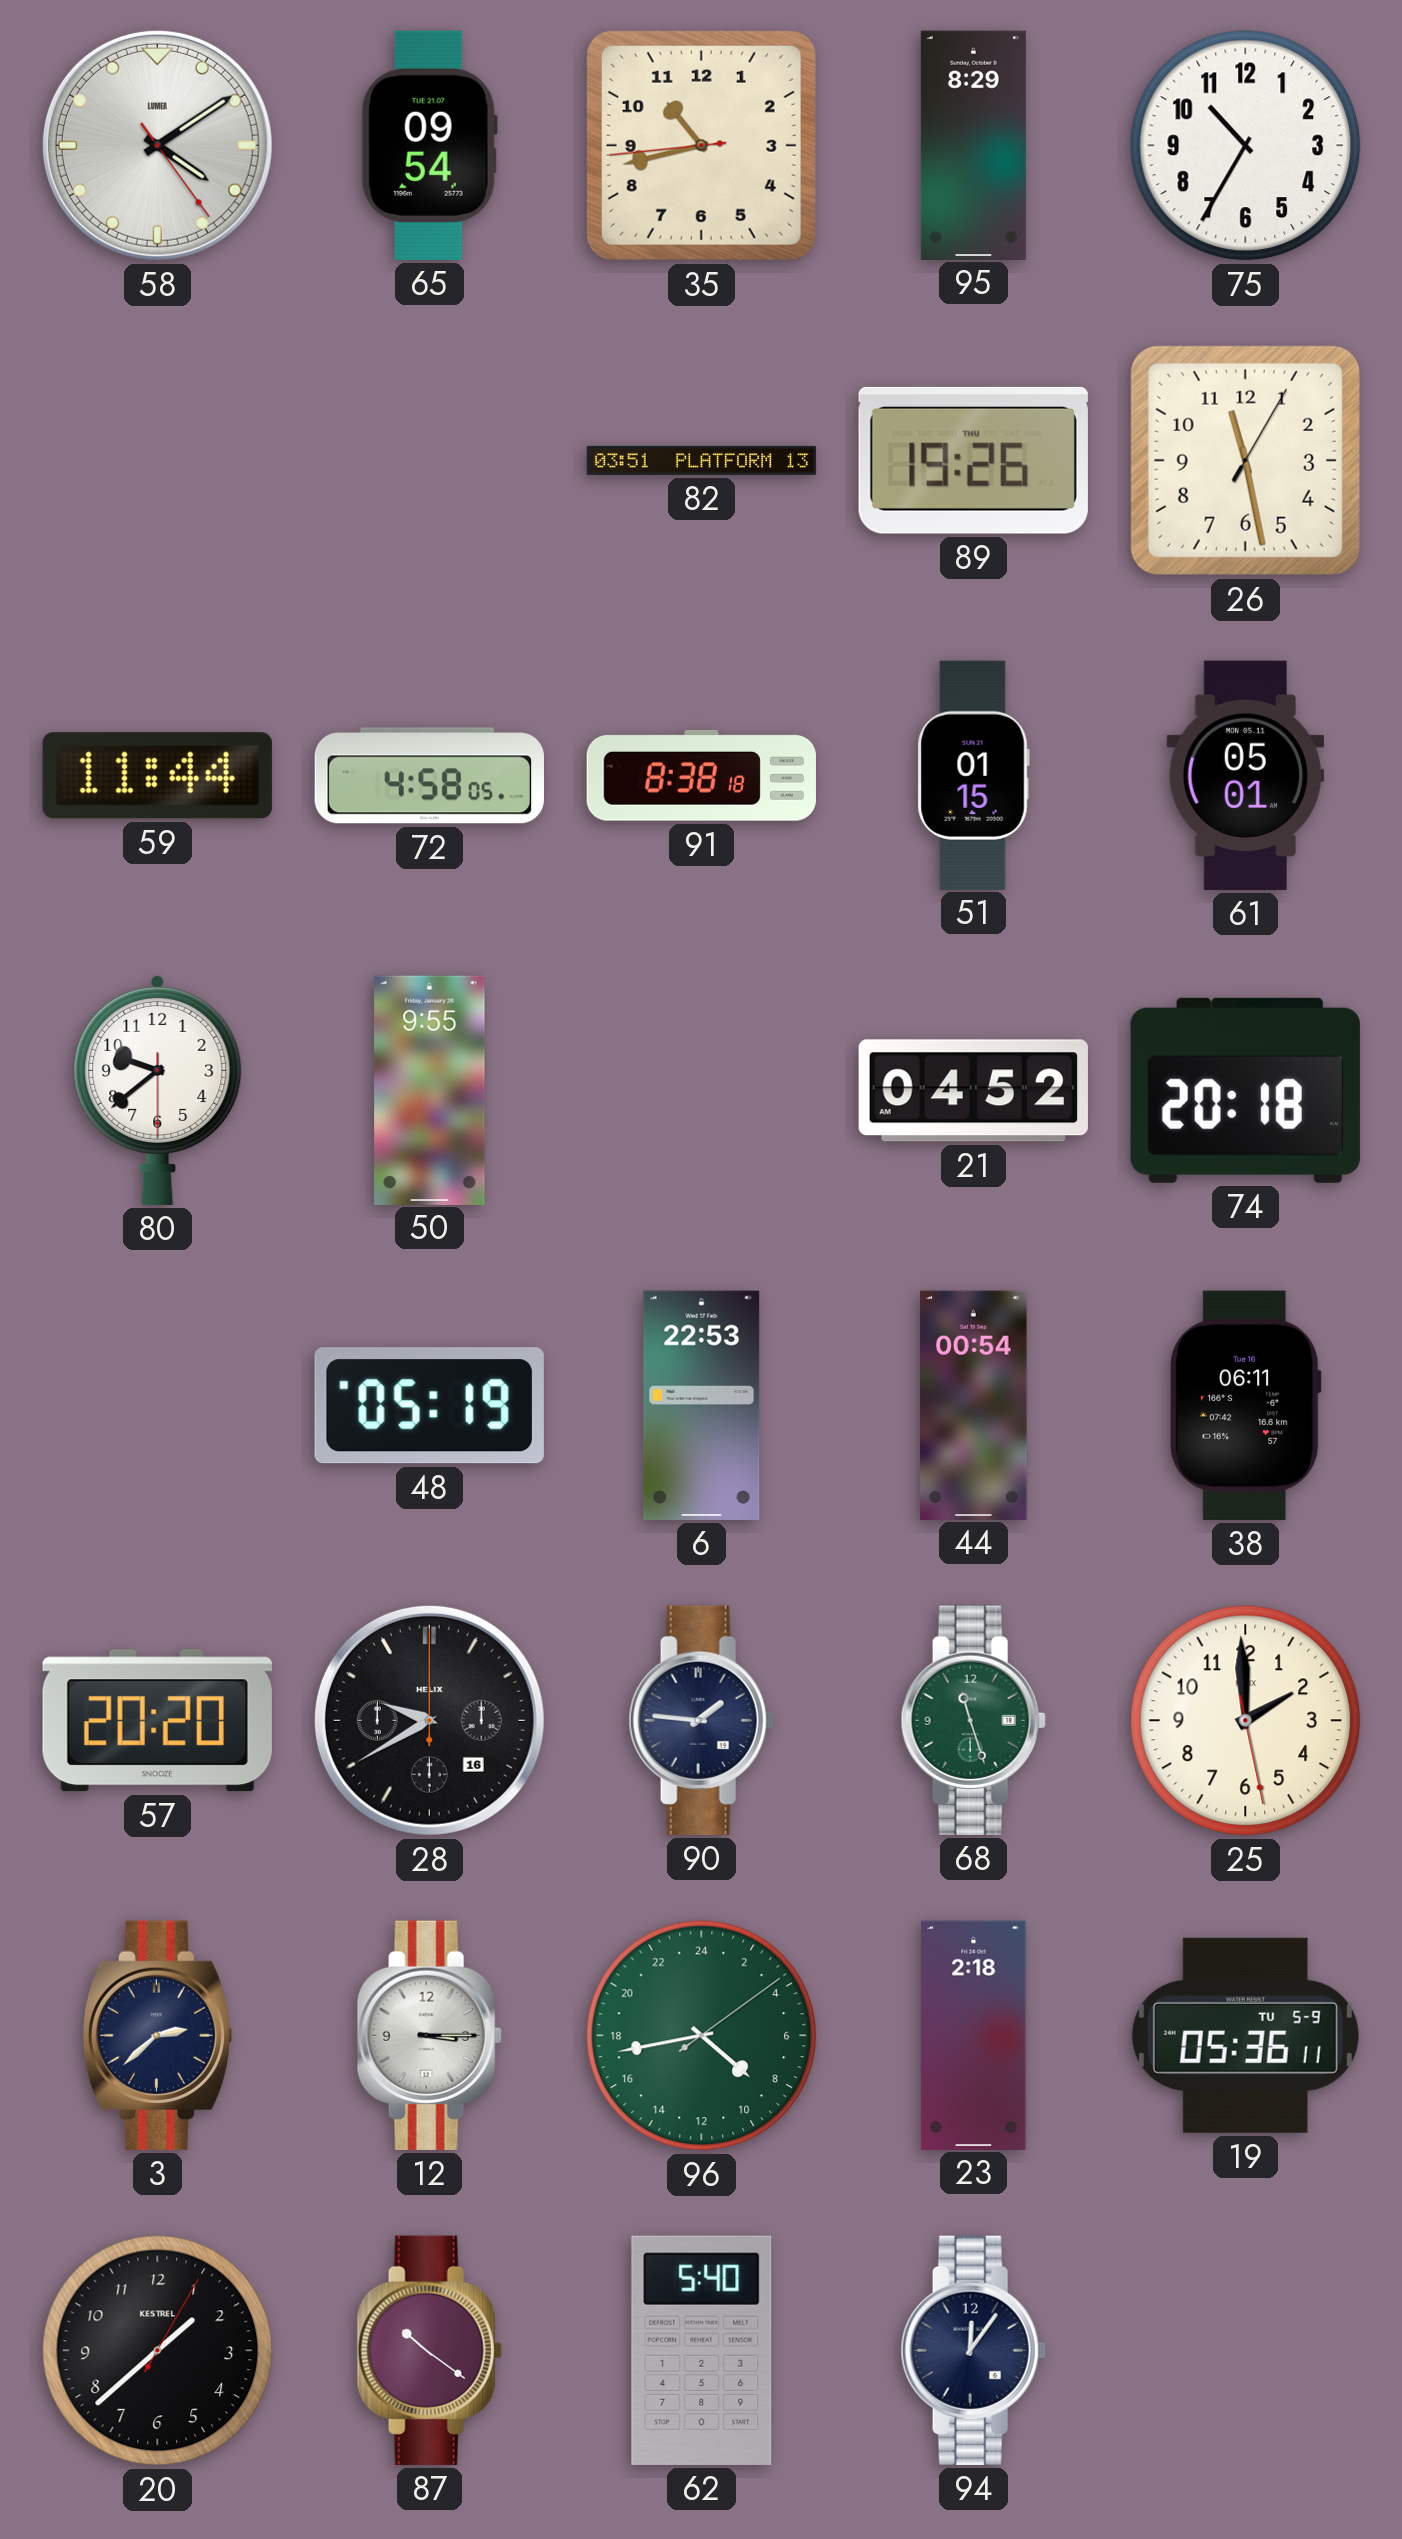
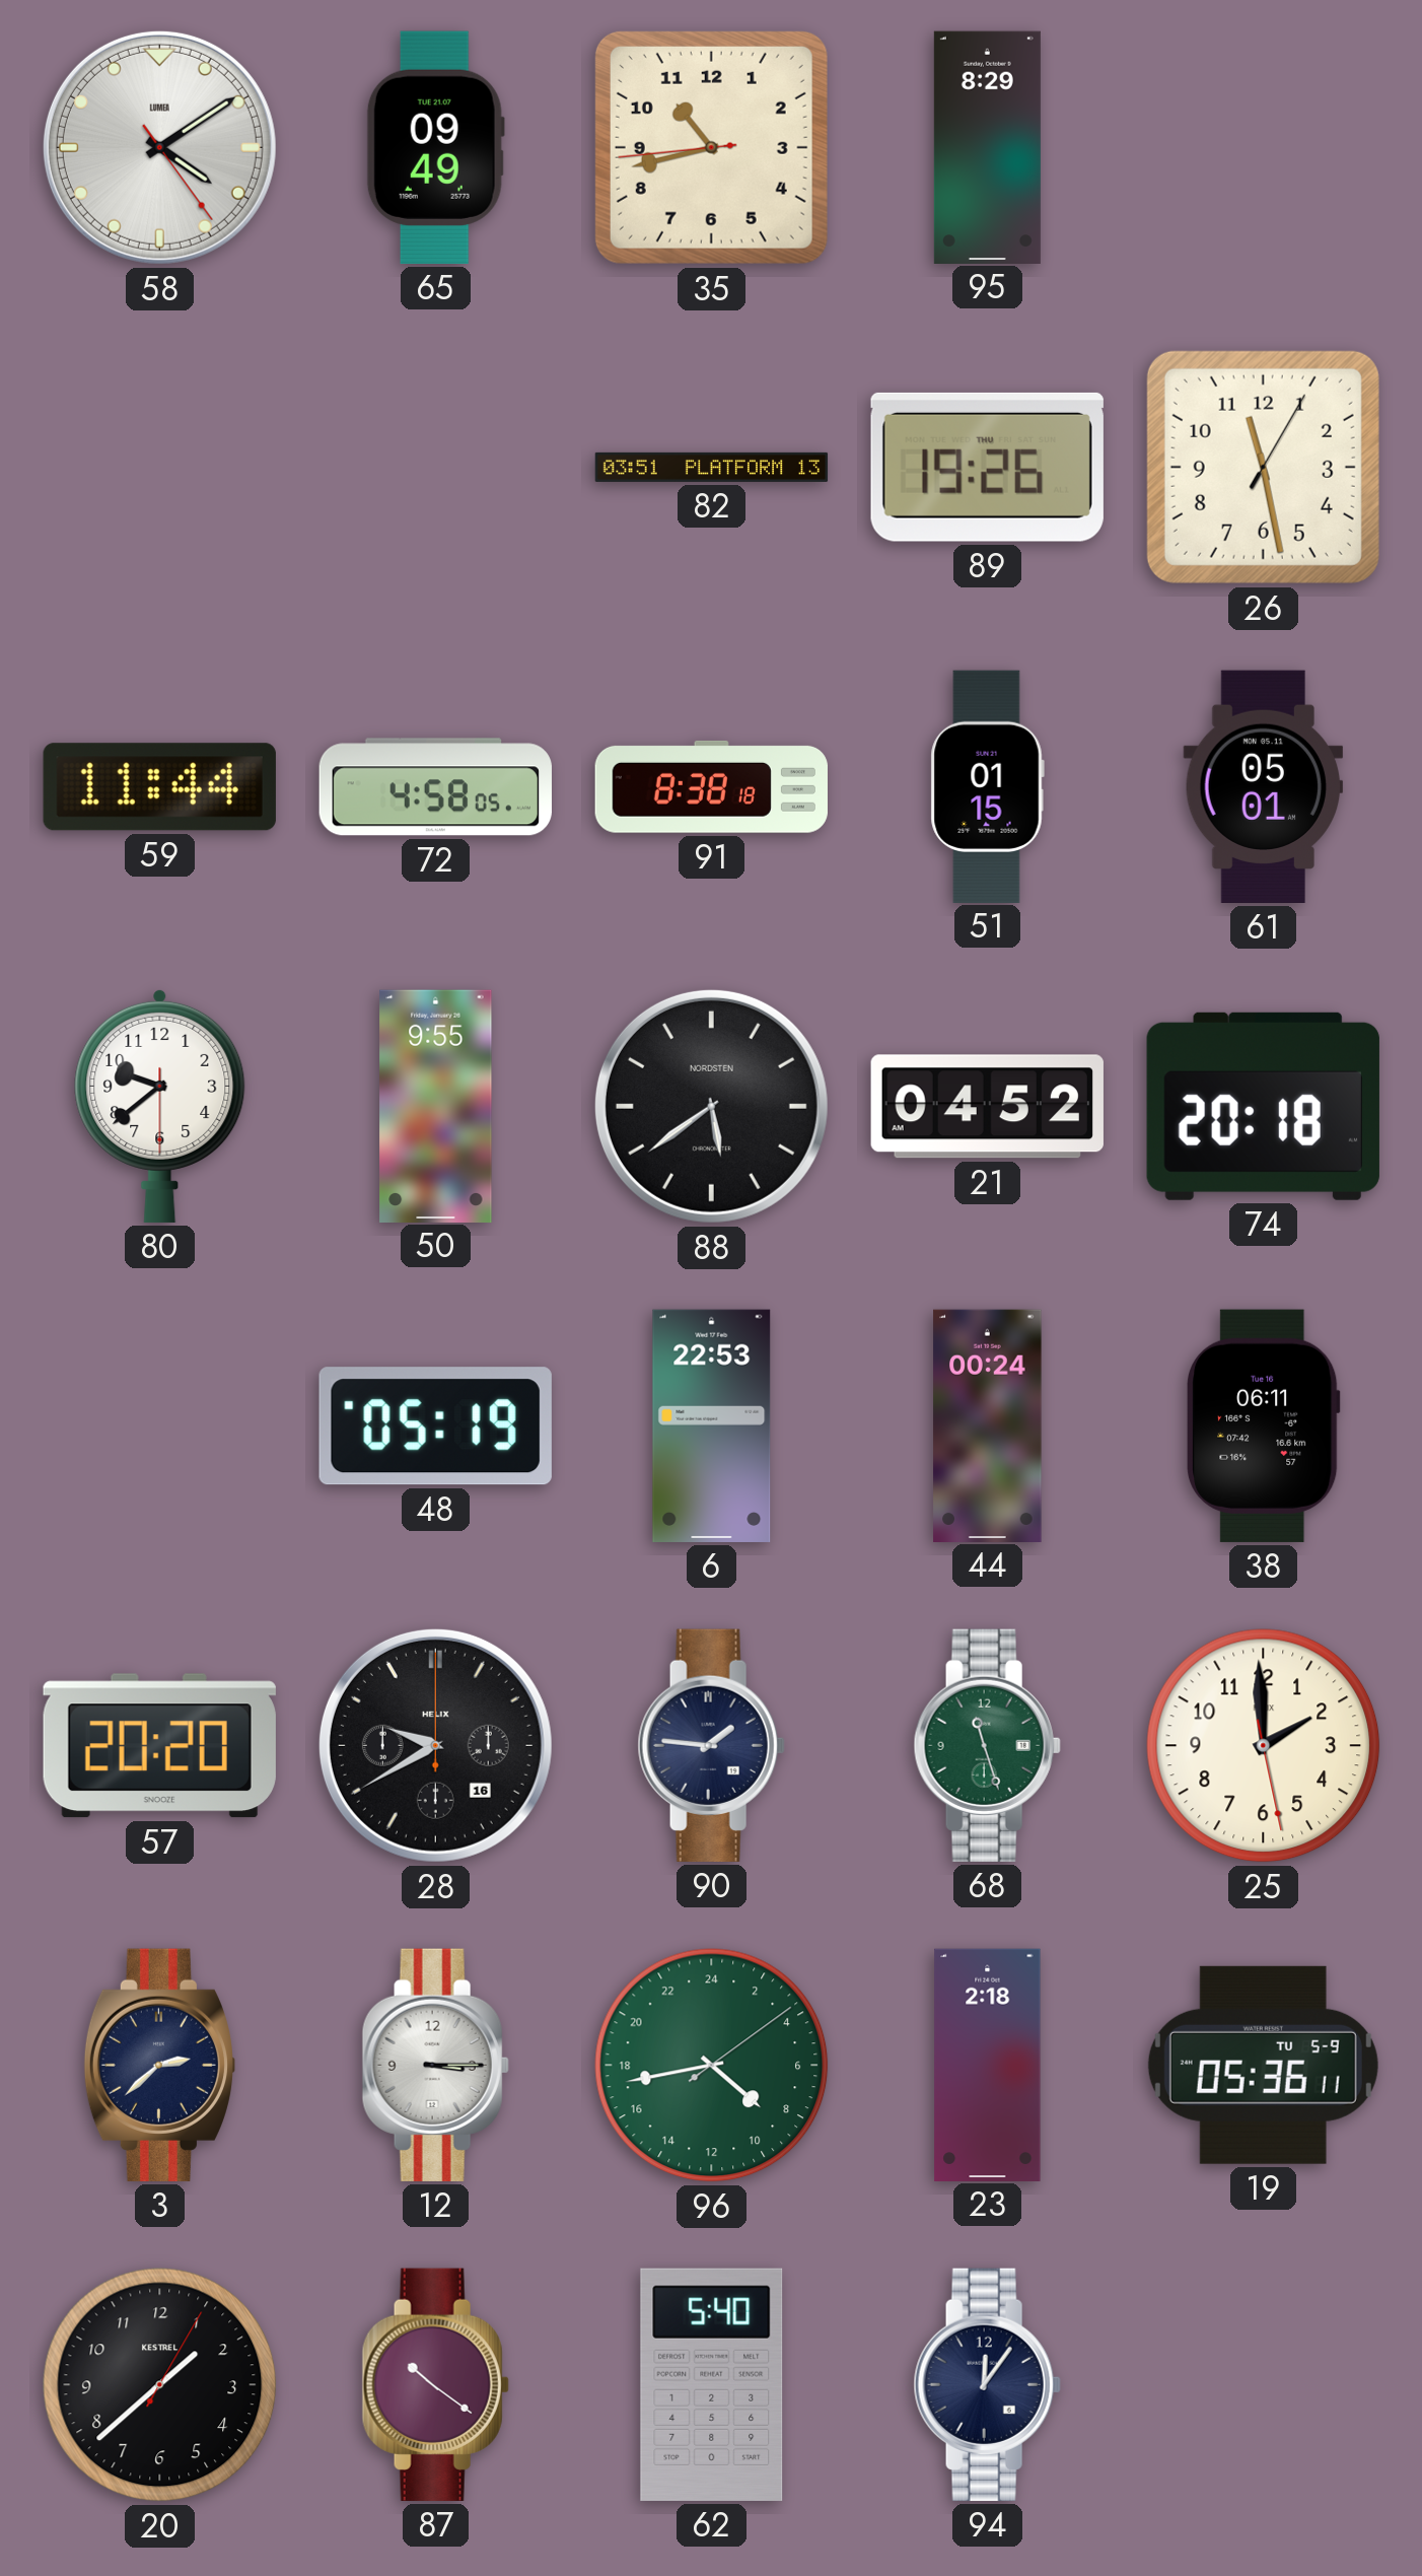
65: 09:54 -> 09:49 (435, 147)
75: 10:35 -> none (1246, 146)
88: none -> 5:39 (711, 1106)
44: 00:54 -> 00:24 (988, 1425)
